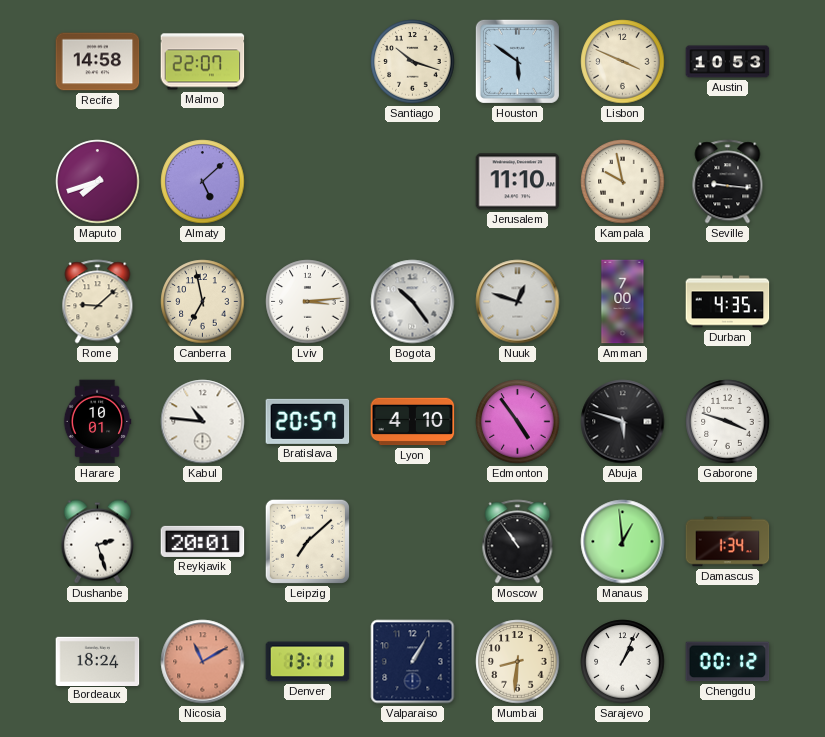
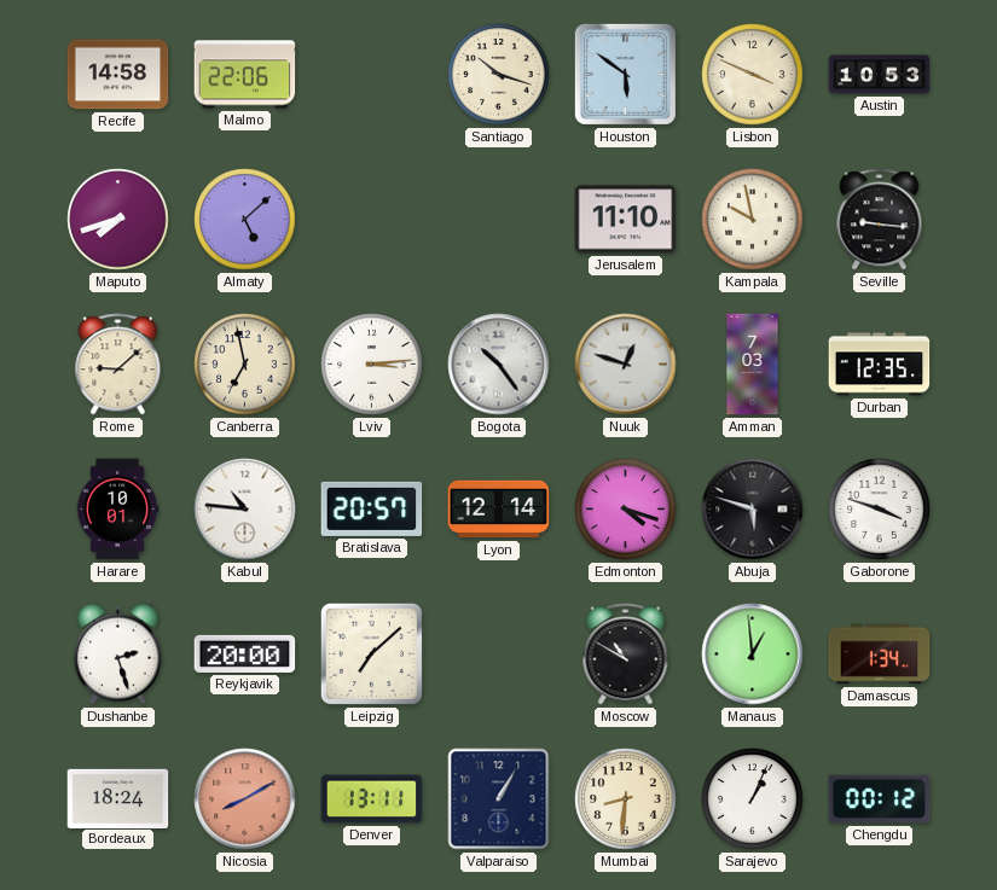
Malmo: 22:07 -> 22:06 (245, 75)
Amman: 7:00 -> 7:03 (753, 365)
Durban: 4:35 -> 12:35 (880, 365)
Lyon: 4:10 -> 12:14 (499, 510)
Edmonton: 4:54 -> 4:18 (626, 510)
Reykjavik: 20:01 -> 20:00 (245, 653)
Moscow: 10:54 -> 10:50 (626, 655)
Nicosia: 11:10 -> 8:10 (245, 799)
